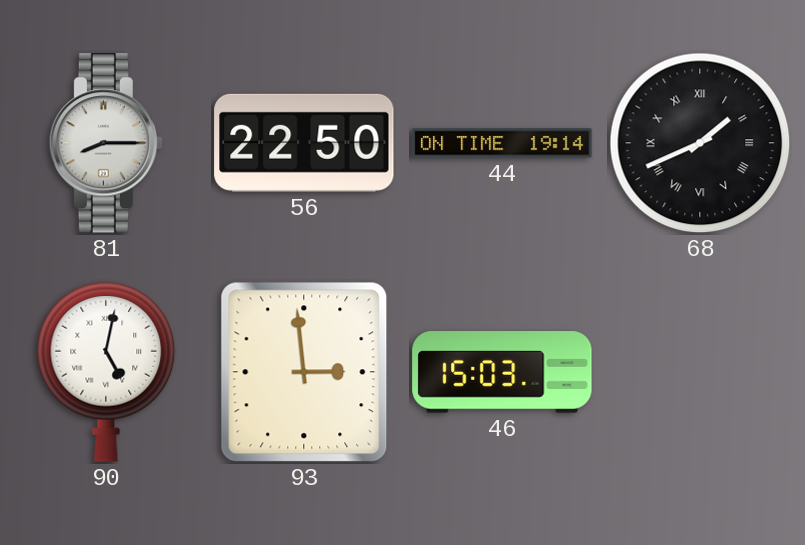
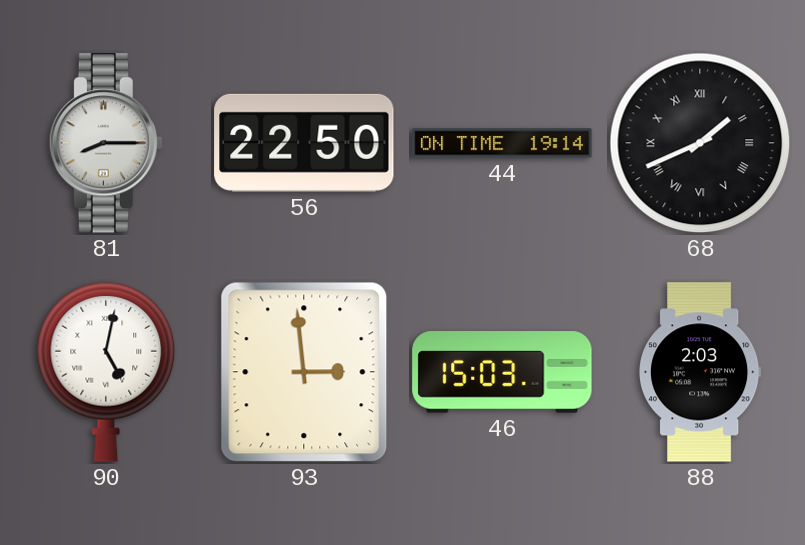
88: none -> 2:03 (701, 372)
